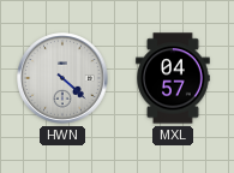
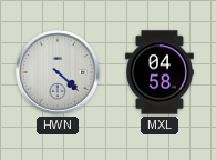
MXL: 04:57 -> 04:58 (160, 72)
